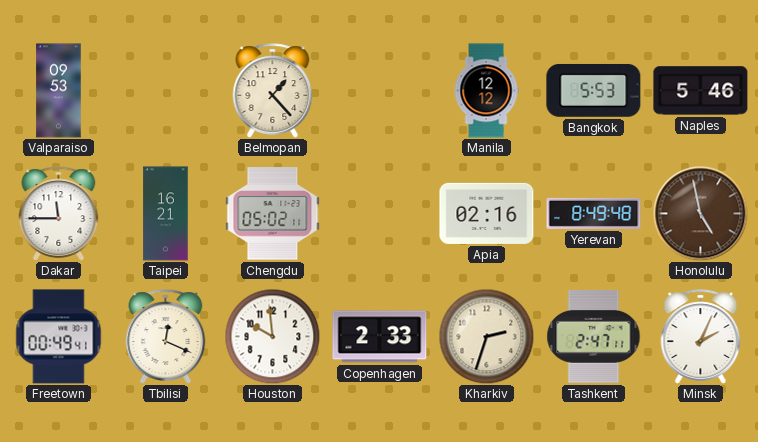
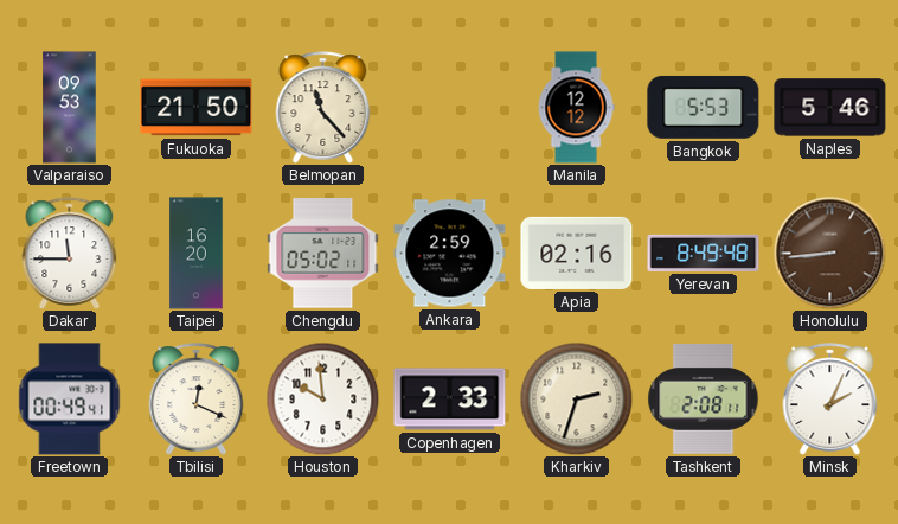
Fukuoka: none -> 21:50 (197, 108)
Belmopan: 1:23 -> 11:23 (323, 108)
Taipei: 16:21 -> 16:20 (197, 254)
Ankara: none -> 2:59 (450, 254)
Honolulu: 4:58 -> 8:44 (829, 253)
Tashkent: 2:47 -> 2:08 (704, 400)
